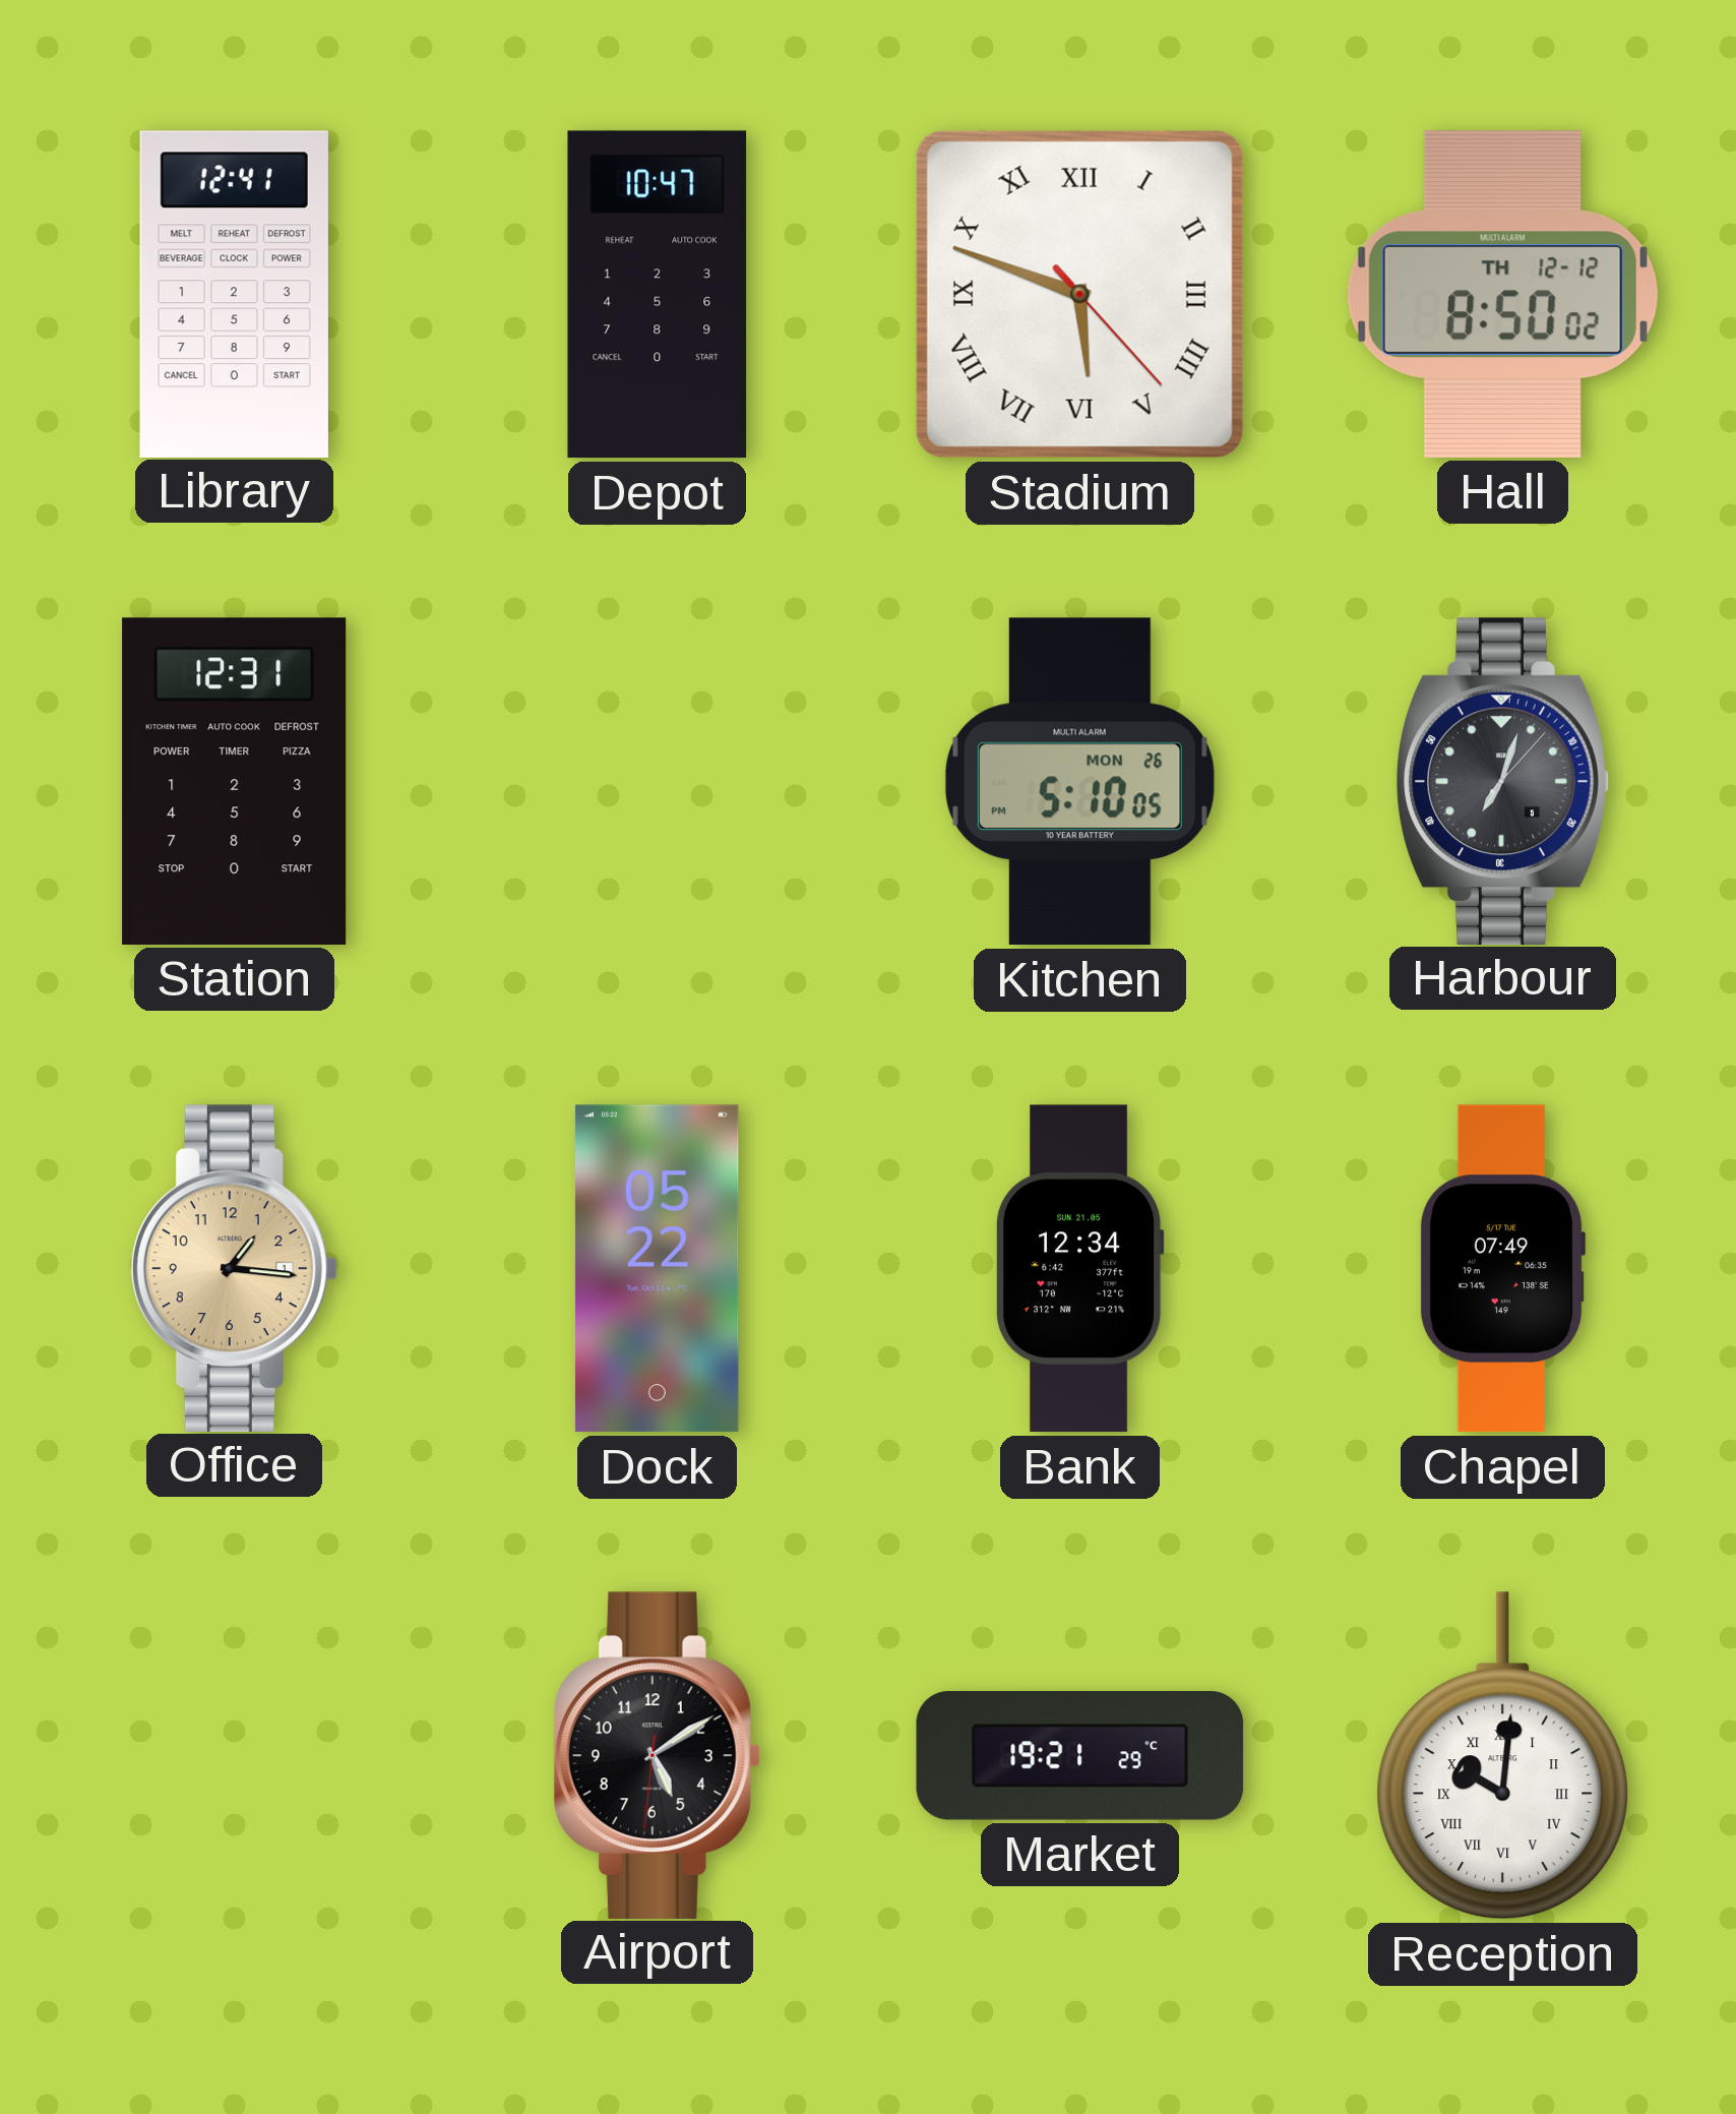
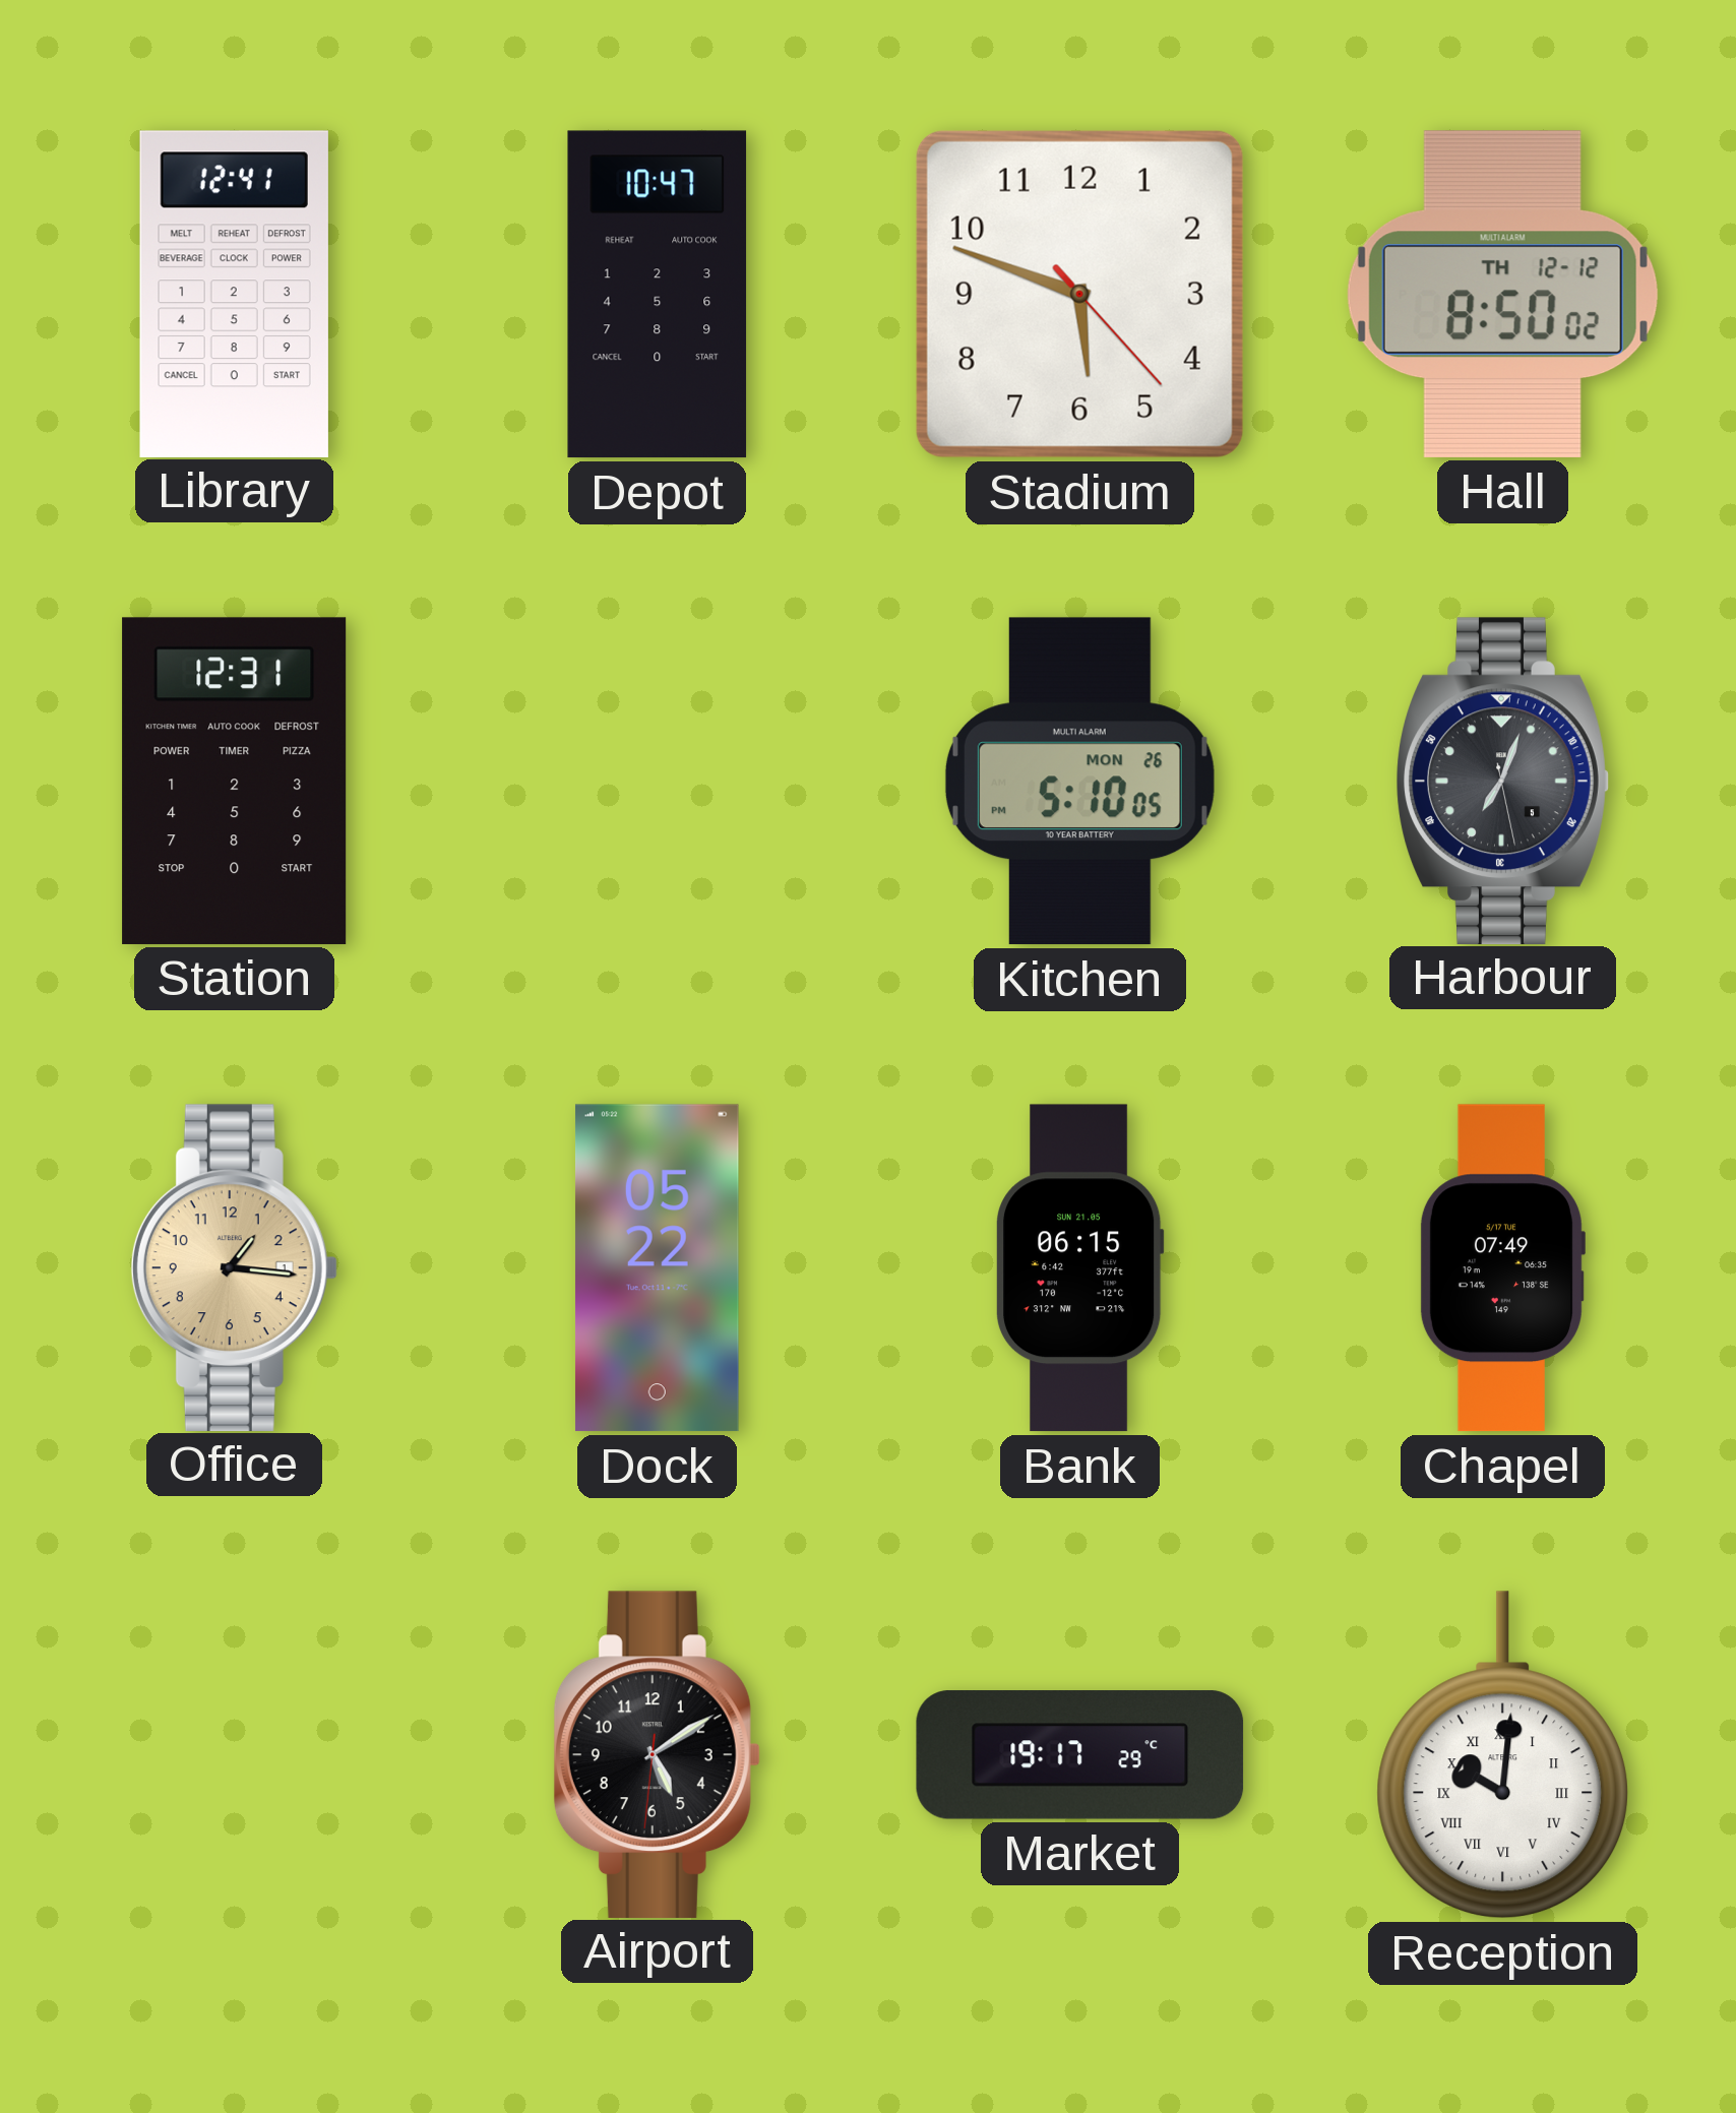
Stadium numerals: Roman -> Arabic (1079, 294)
Harbour: 7:03:07 -> 7:03:28 (1502, 781)
Bank: 12:34 -> 06:15 (1079, 1268)
Market: 19:21 -> 19:17 (1080, 1755)
